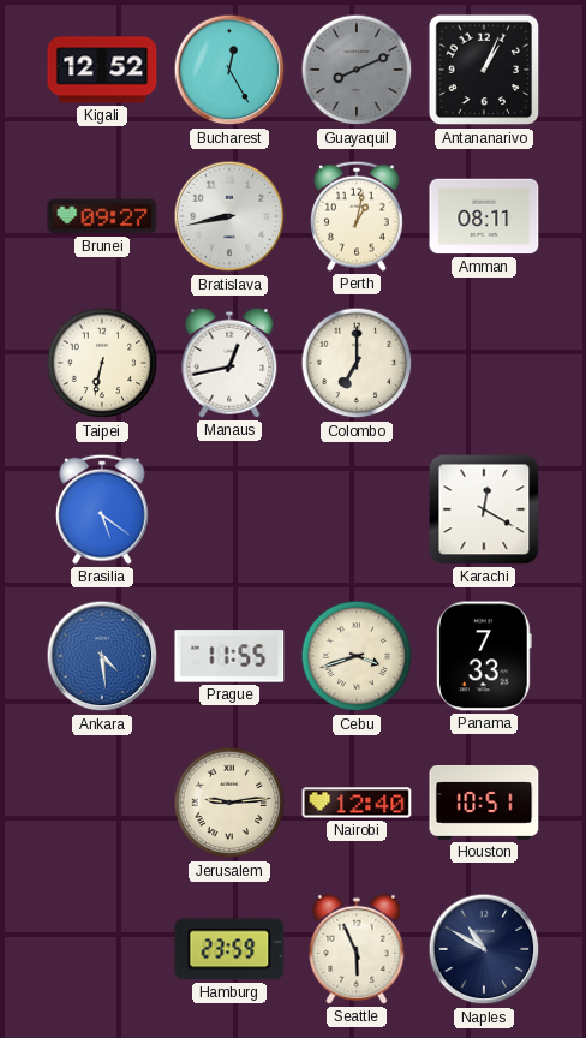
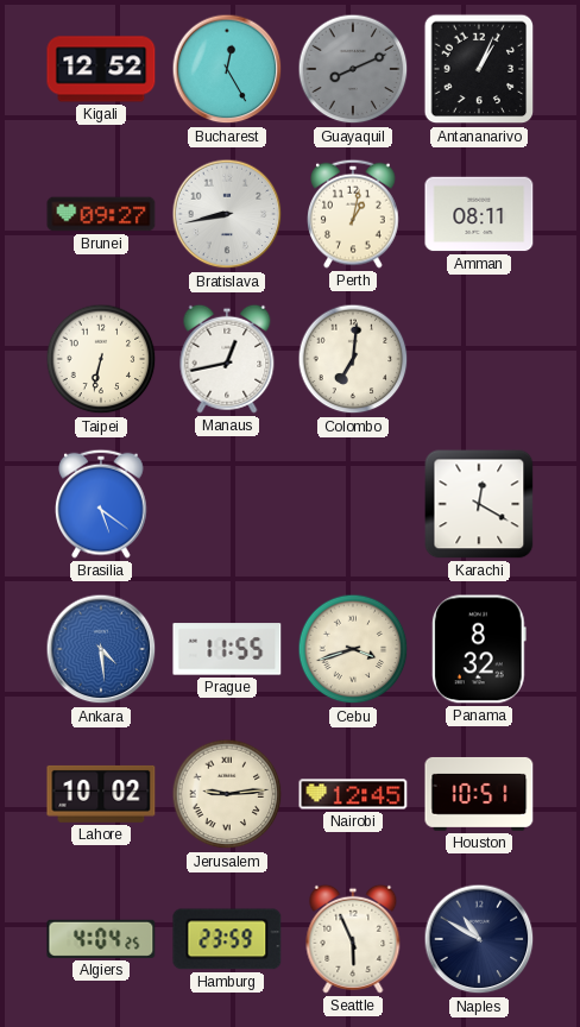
Colombo: 7:00 -> 7:01 (353, 359)
Panama: 7:33 -> 8:32 (479, 649)
Lahore: none -> 10:02 (101, 794)
Nairobi: 12:40 -> 12:45 (353, 794)
Algiers: none -> 4:04 (101, 939)
